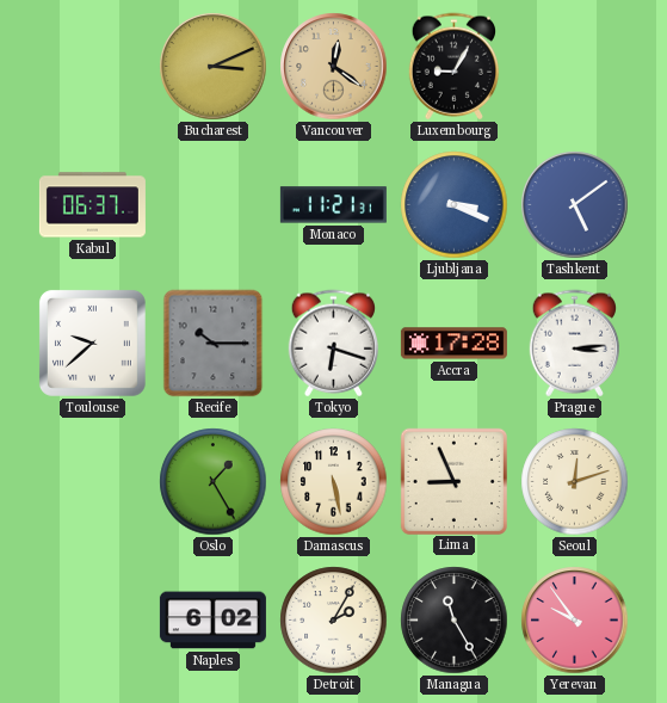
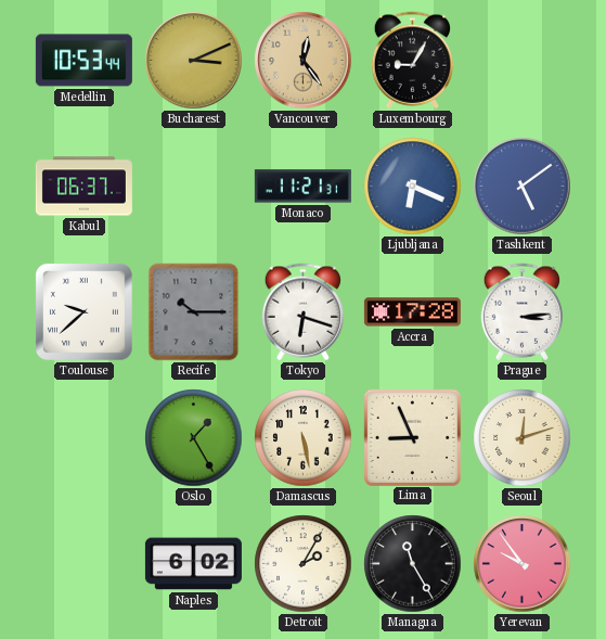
Medellin: none -> 10:53 (83, 61)
Vancouver: 12:21 -> 12:24 (304, 61)
Ljubljana: 3:19 -> 6:19 (413, 187)
